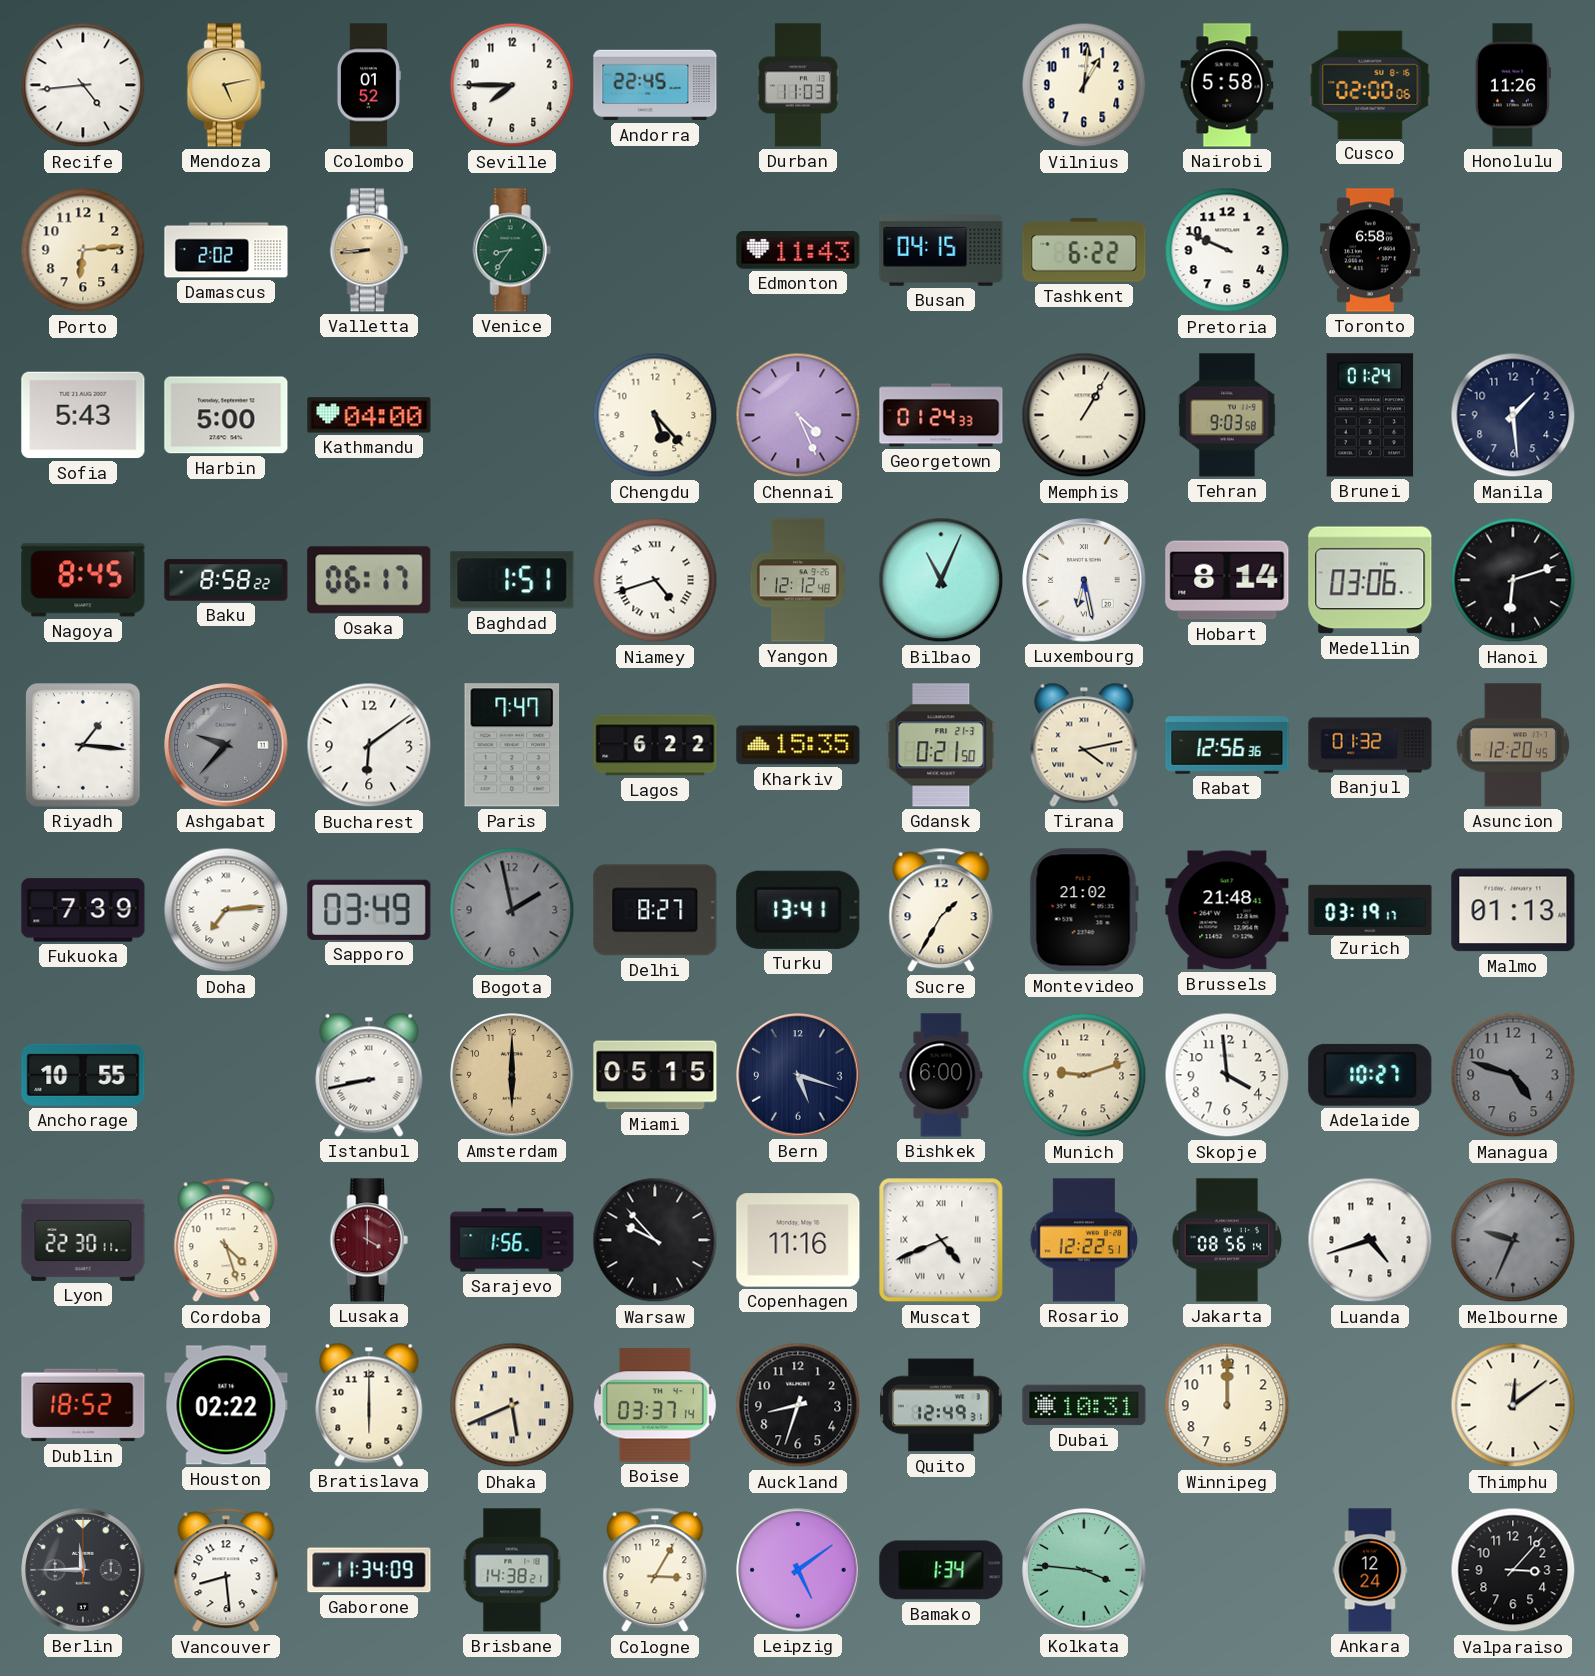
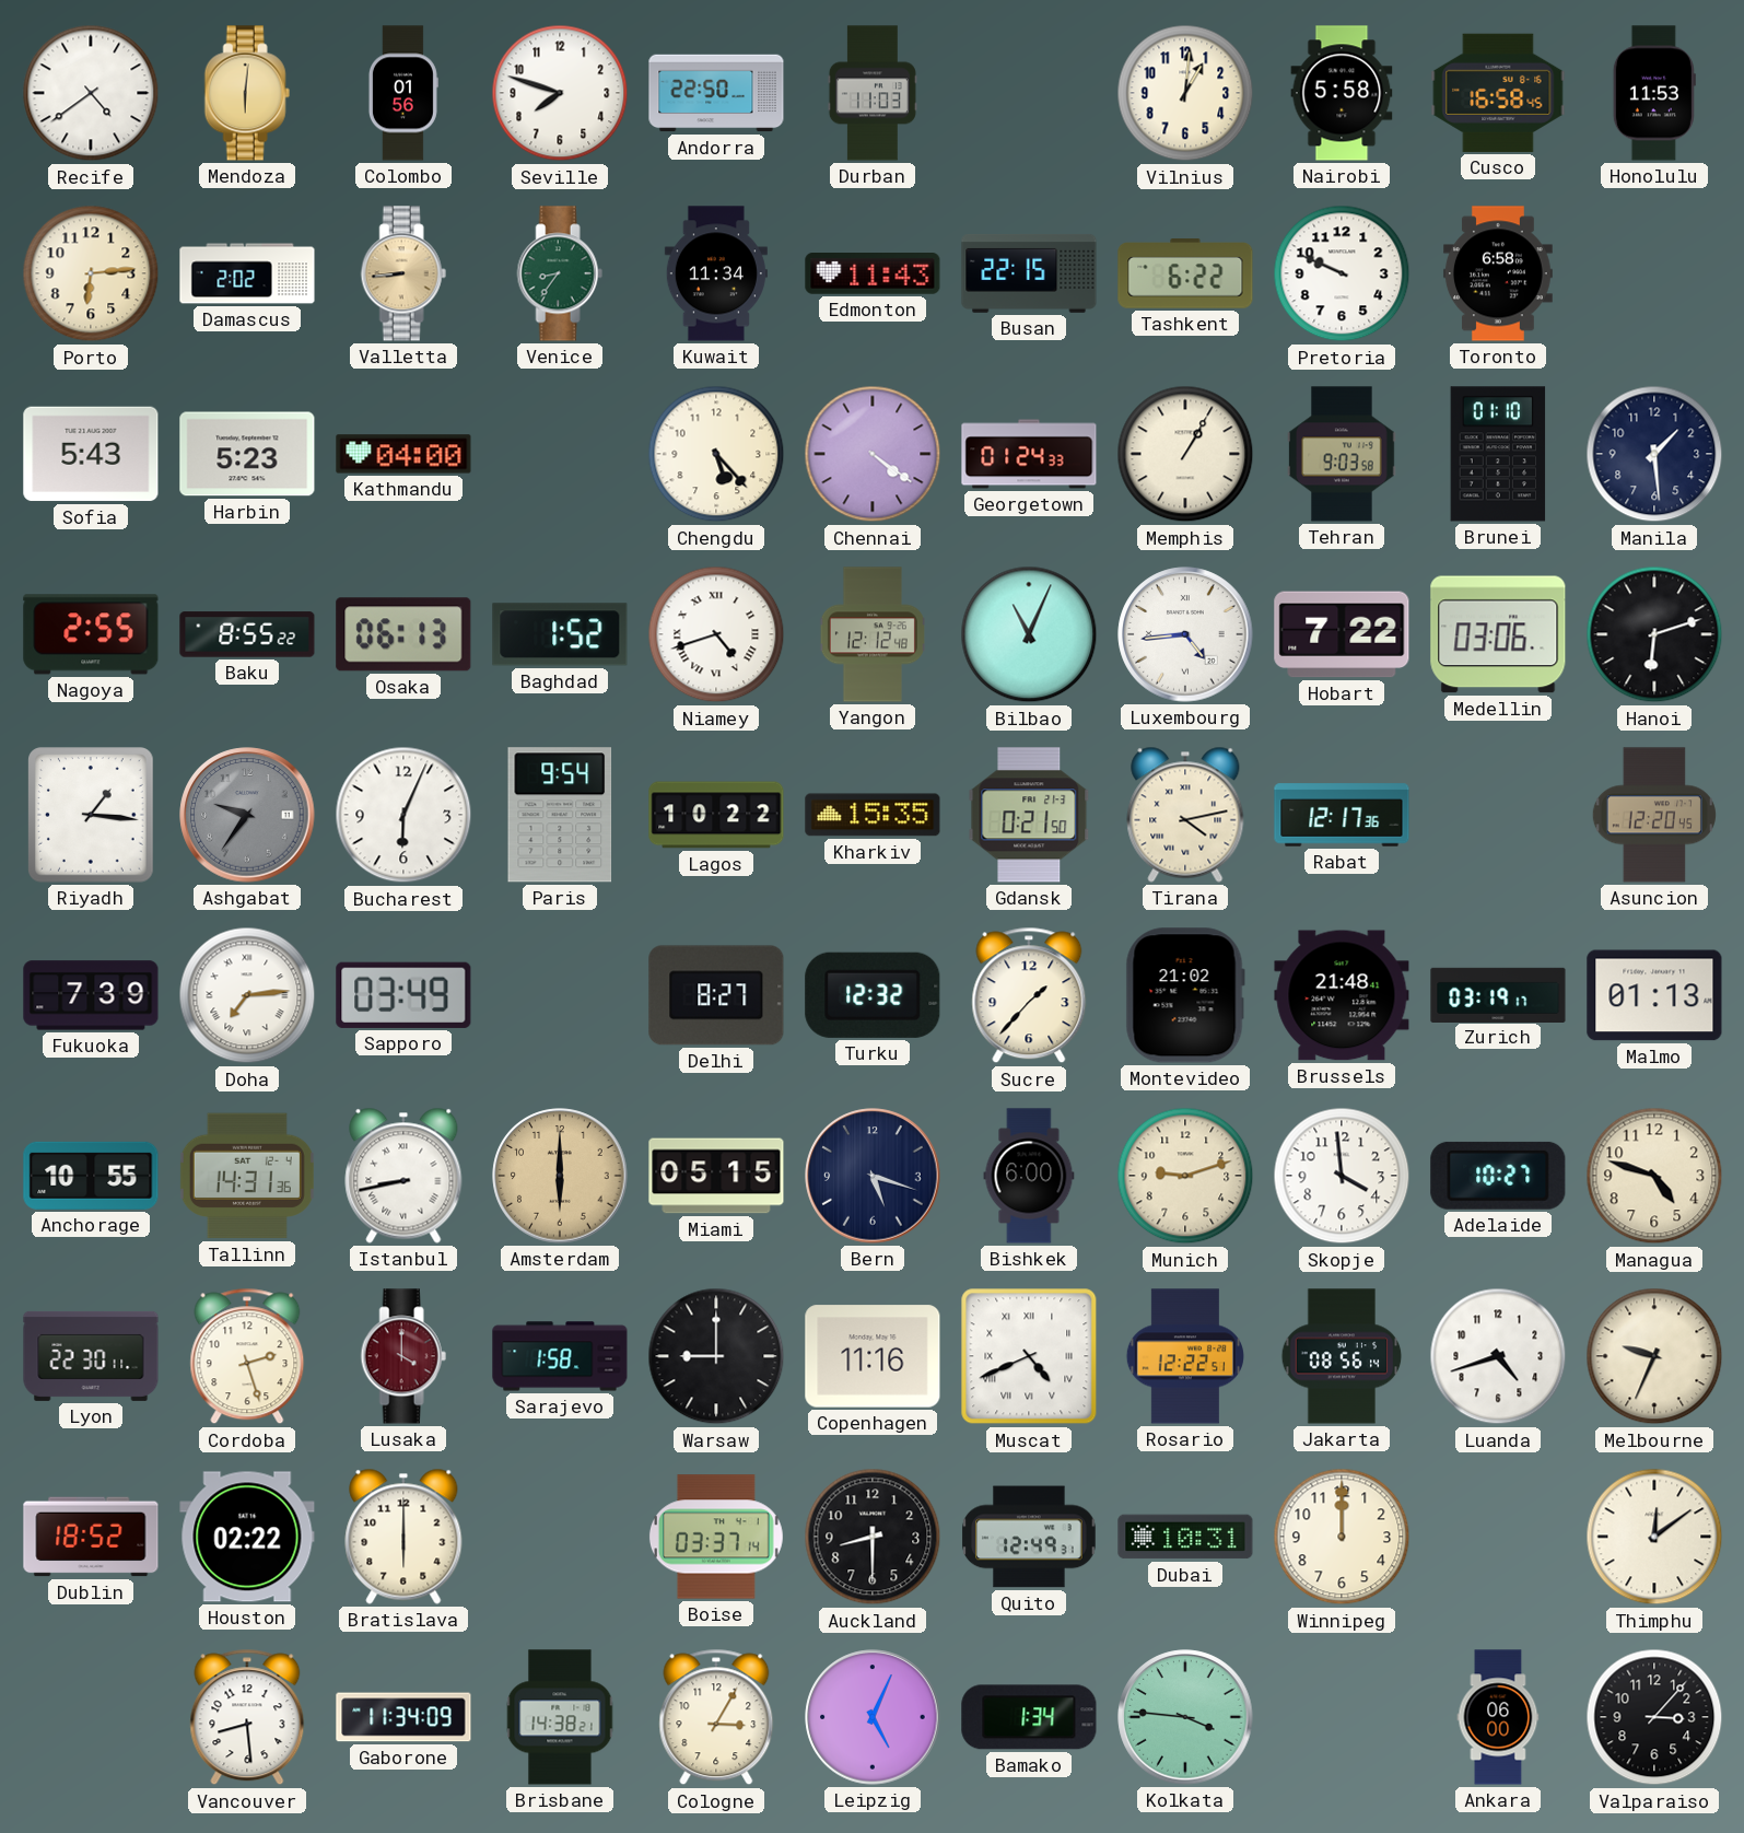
Recife: 4:44 -> 4:39 (91, 93)
Mendoza: 5:13 -> 6:01 (247, 93)
Colombo: 01:52 -> 01:56 (402, 93)
Seville: 7:45 -> 7:48 (560, 93)
Andorra: 22:45 -> 22:50 (716, 93)
Cusco: 02:00 -> 16:58 (1498, 93)
Honolulu: 11:26 -> 11:53 (1654, 93)
Kuwait: none -> 11:34 (716, 273)
Busan: 04:15 -> 22:15 (1029, 273)
Harbin: 5:00 -> 5:23 (247, 454)
Chennai: 4:26 -> 4:21 (873, 454)
Brunei: 01:24 -> 01:10 (1498, 454)
Nagoya: 8:45 -> 2:55 (91, 634)
Baku: 8:58 -> 8:55 (247, 634)
Osaka: 06:17 -> 06:13 (403, 634)
Baghdad: 1:51 -> 1:52 (560, 634)
Luxembourg: 6:28 -> 4:44 (1185, 634)
Hobart: 8:14 -> 7:22 (1342, 634)
Ashgabat: 9:37 -> 9:36 (247, 815)
Bucharest: 6:09 -> 6:04 (403, 815)
Paris: 7:47 -> 9:54 (560, 815)
Lagos: 6:22 -> 10:22 (716, 815)
Rabat: 12:56 -> 12:17 (1342, 815)
Banjul: 01:32 -> none (1370, 745)
Bogota: 1:58 -> none (512, 910)
Turku: 13:41 -> 12:32 (873, 995)
Sucre: 1:35 -> 1:37 (1029, 995)
Tallinn: none -> 14:31 (247, 1176)
Managua dial: grey -> cream (1654, 1176)
Cordoba: 4:27 -> 2:27 (247, 1356)
Sarajevo: 1:56 -> 1:58 (560, 1356)
Warsaw: 9:53 -> 9:00 (716, 1356)
Melbourne dial: grey -> cream (1654, 1356)
Dhaka: 5:41 -> none (512, 1405)
Auckland: 8:33 -> 8:30 (873, 1537)
Berlin: 11:45 -> none (83, 1570)
Leipzig: 5:09 -> 5:04 (873, 1717)
Ankara: 12:24 -> 06:00 (1498, 1717)
